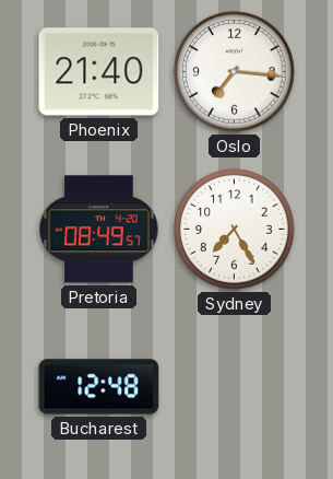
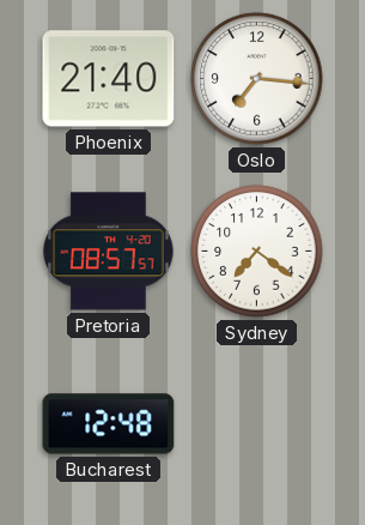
Pretoria: 08:49 -> 08:57 (109, 252)
Sydney: 7:25 -> 7:21 (257, 252)
